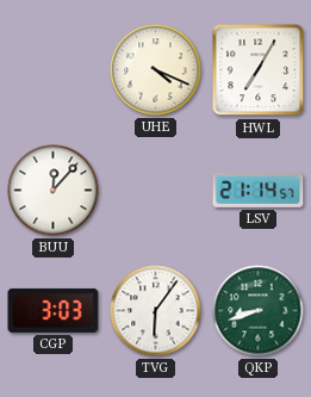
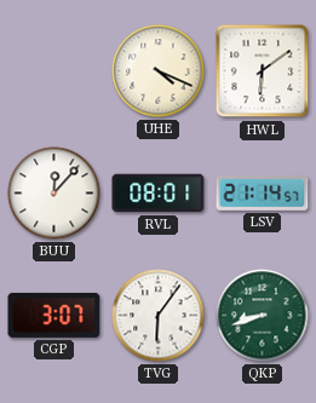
HWL: 7:05 -> 6:09 (263, 71)
RVL: none -> 08:01 (159, 194)
CGP: 3:03 -> 3:07 (54, 315)
